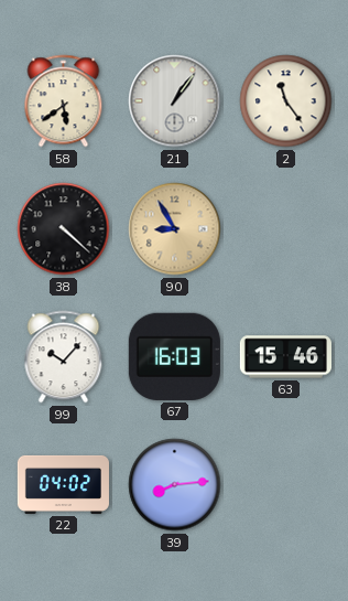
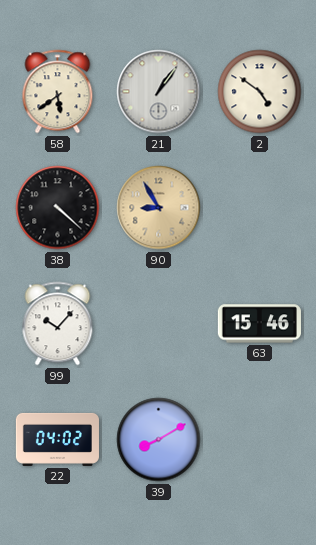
2: 11:24 -> 4:51 (260, 92)
67: 16:03 -> none (174, 356)
39: 8:14 -> 8:10 (159, 440)
